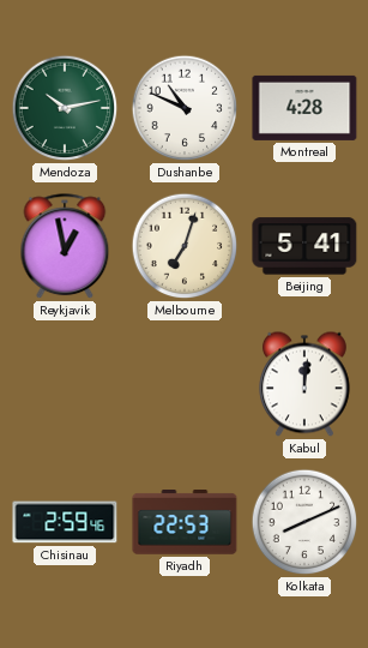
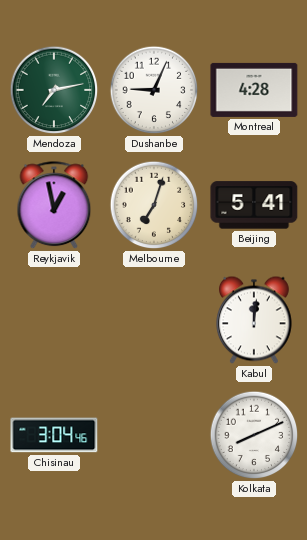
Mendoza: 10:13 -> 7:13 (54, 90)
Dushanbe: 10:49 -> 9:04 (154, 90)
Chisinau: 2:59 -> 3:04 (54, 435)
Riyadh: 22:53 -> none (185, 523)
